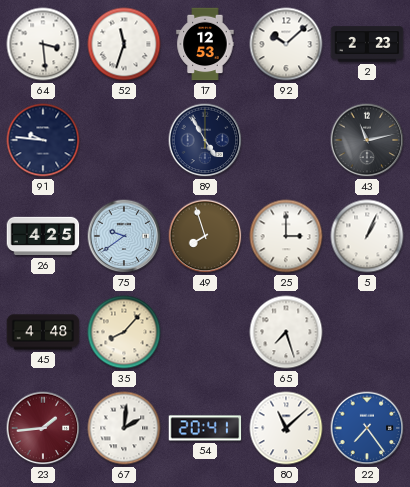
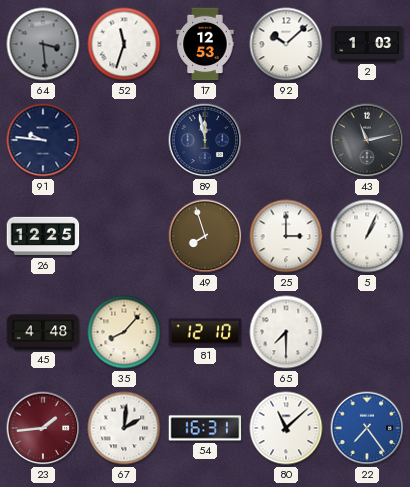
64 dial: white -> grey (43, 44)
2: 2:23 -> 1:03 (367, 44)
89: 4:55 -> 11:58 (205, 140)
26: 4:25 -> 12:25 (43, 236)
75: 9:39 -> none (124, 236)
81: none -> 12:10 (205, 332)
65: 7:27 -> 7:30 (286, 332)
54: 20:41 -> 16:31 (205, 428)
